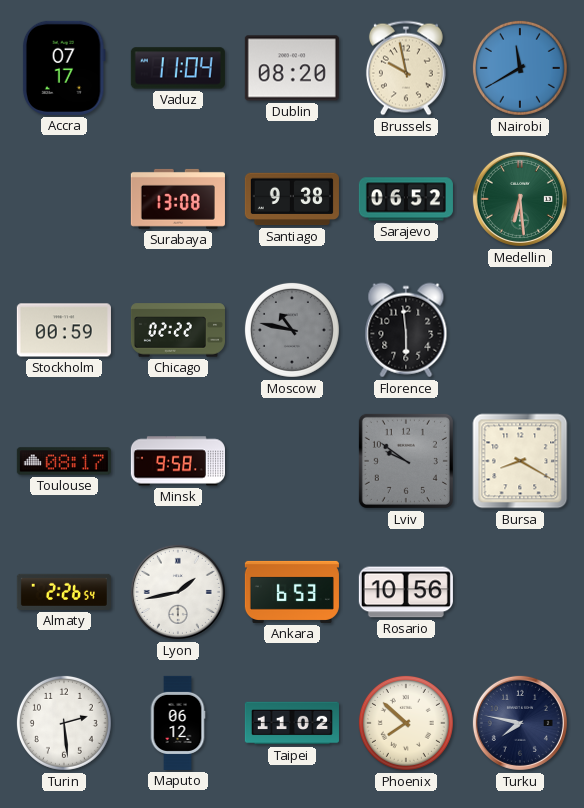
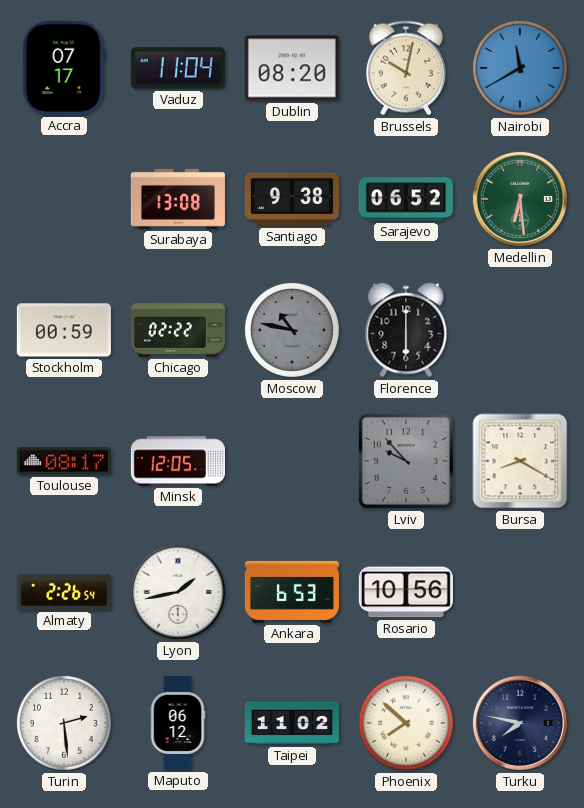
Brussels: 9:58 -> 10:02 (406, 68)
Florence: 5:59 -> 6:00 (406, 330)
Minsk: 9:58 -> 12:05 (178, 461)
Lviv: 9:51 -> 9:53 (406, 461)
